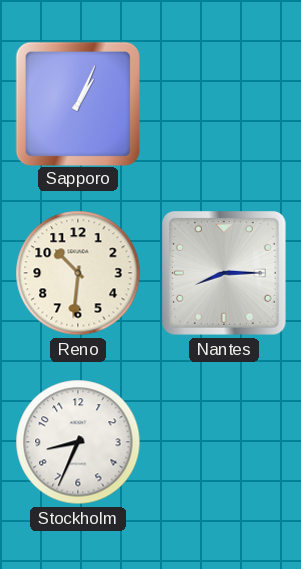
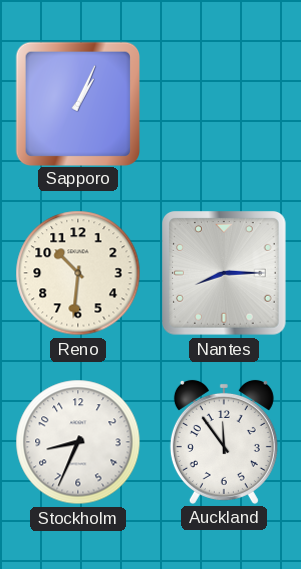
Auckland: none -> 11:54 (224, 442)
